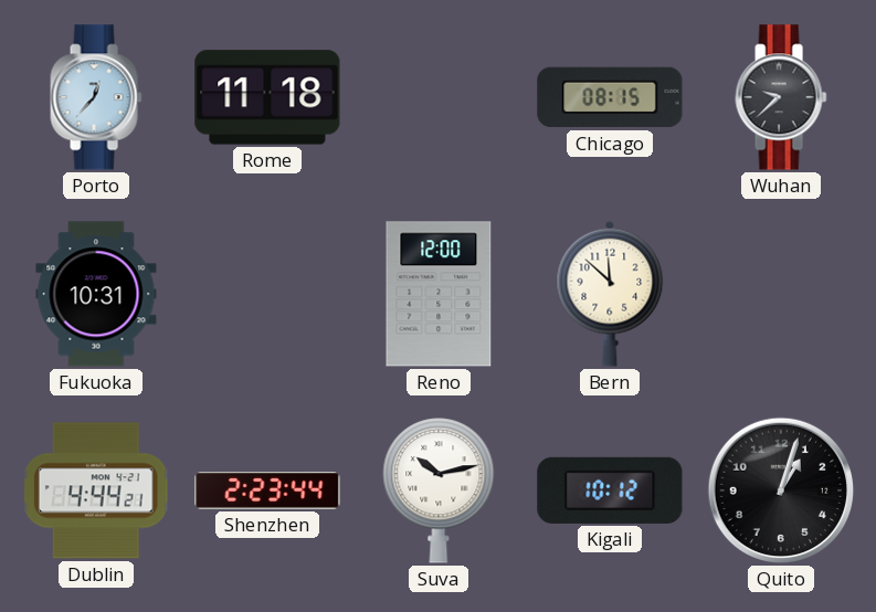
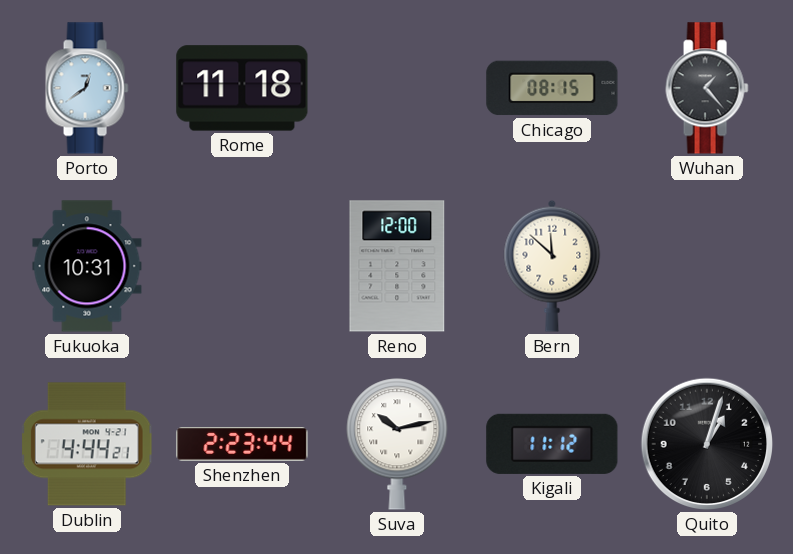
Porto: 12:37 -> 12:39 (87, 88)
Wuhan: 9:38 -> 1:23 (707, 88)
Kigali: 10:12 -> 11:12 (552, 444)
